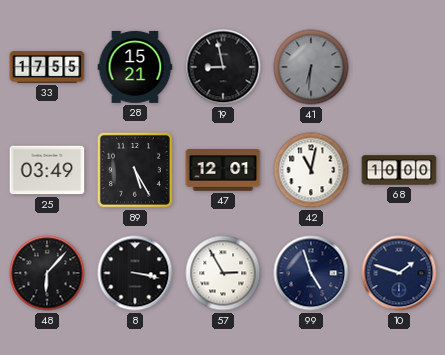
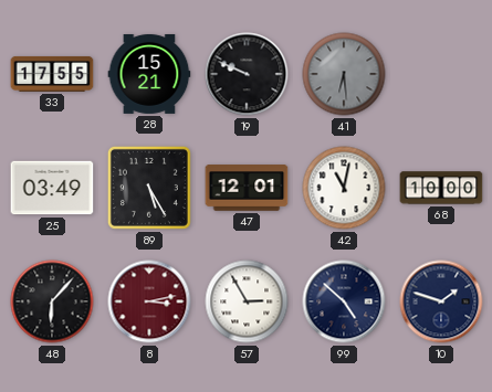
19: 8:58 -> 9:49 (247, 74)
41: 6:31 -> 6:29 (344, 74)
8: 3:17 -> 3:13 (149, 301)
8 dial: black -> burgundy (149, 301)
99: 4:57 -> 4:52 (344, 301)
